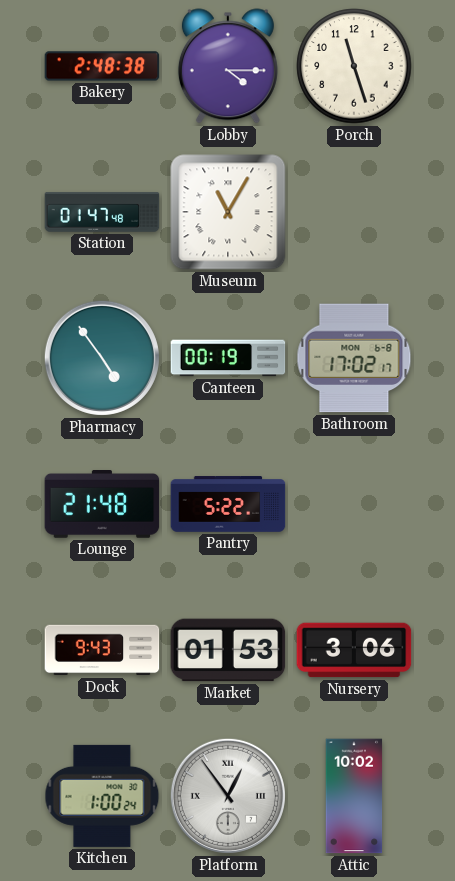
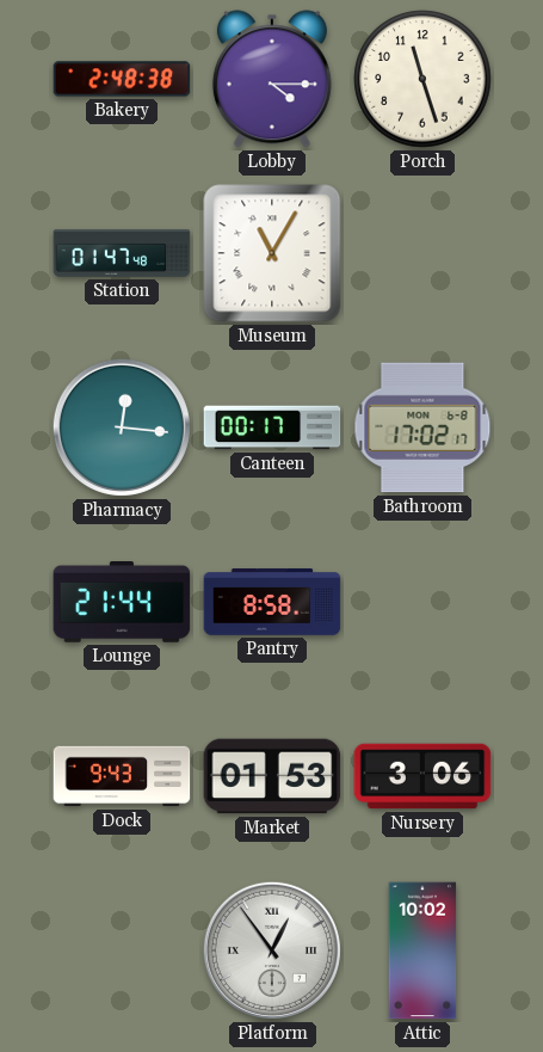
Pharmacy: 4:54 -> 12:16 (122, 427)
Canteen: 00:19 -> 00:17 (272, 427)
Lounge: 21:48 -> 21:44 (122, 603)
Pantry: 5:22 -> 8:58 (272, 602)
Kitchen: 1:00 -> none (102, 796)
